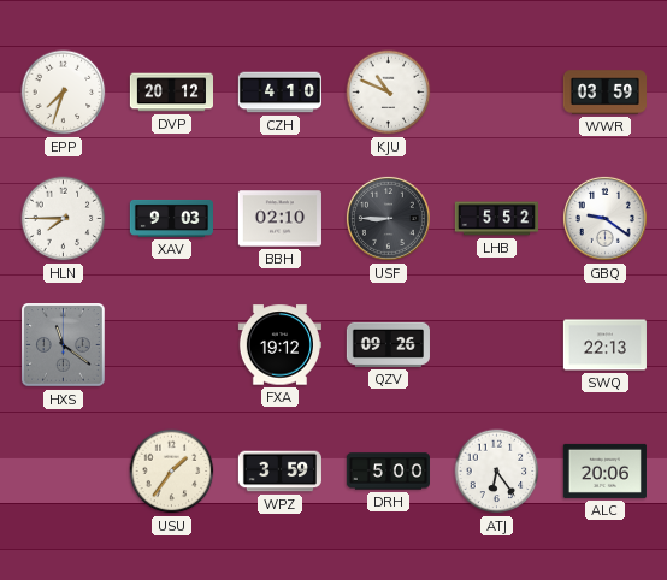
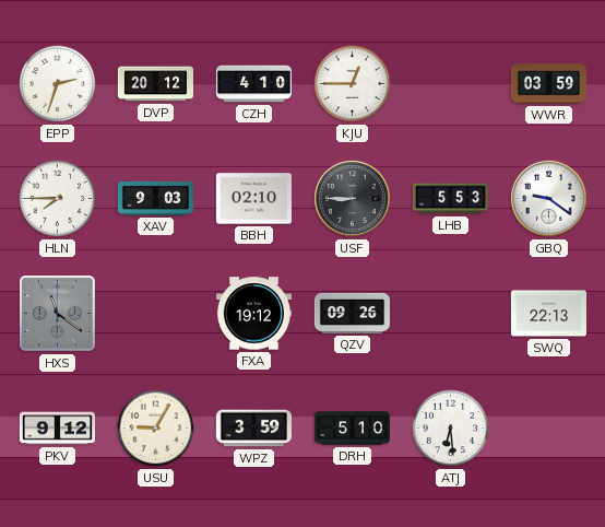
EPP: 7:33 -> 2:33 (58, 84)
KJU: 10:49 -> 12:45 (353, 84)
LHB: 5:52 -> 5:53 (450, 199)
PKV: none -> 9:12 (57, 429)
USU: 1:36 -> 9:05 (156, 429)
DRH: 5:00 -> 5:10 (352, 429)
ATJ: 6:24 -> 6:29 (451, 429)
ALC: 20:06 -> none (604, 470)
